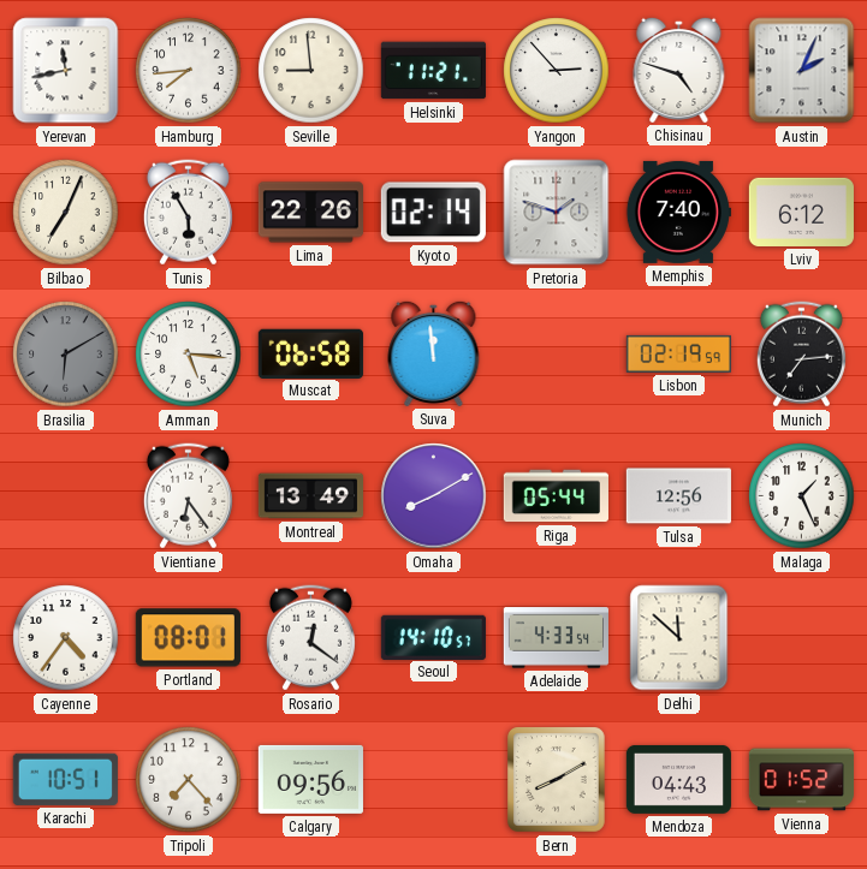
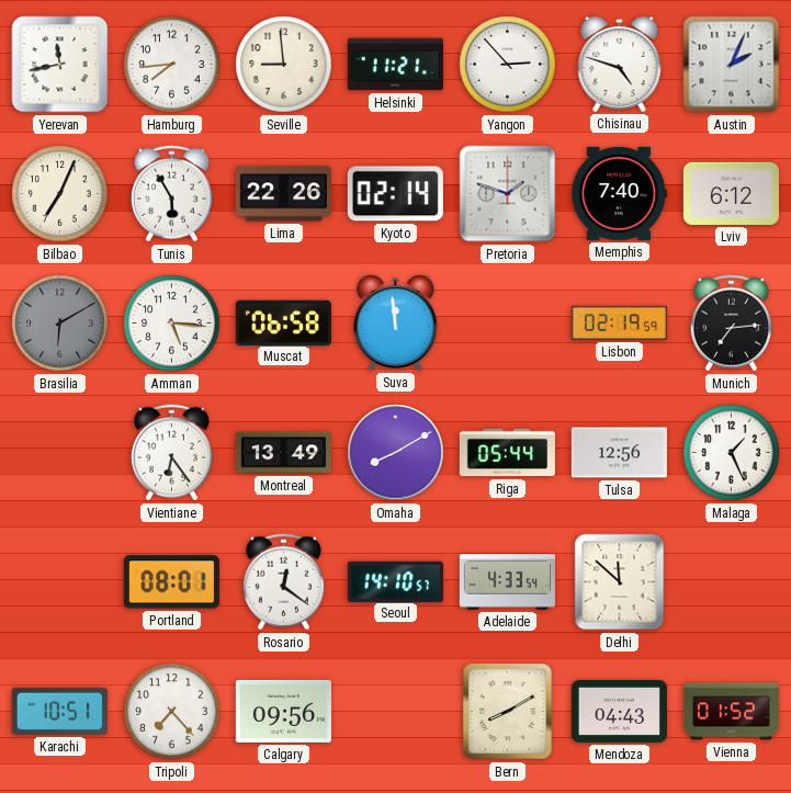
Cayenne: 4:36 -> none (66, 638)
